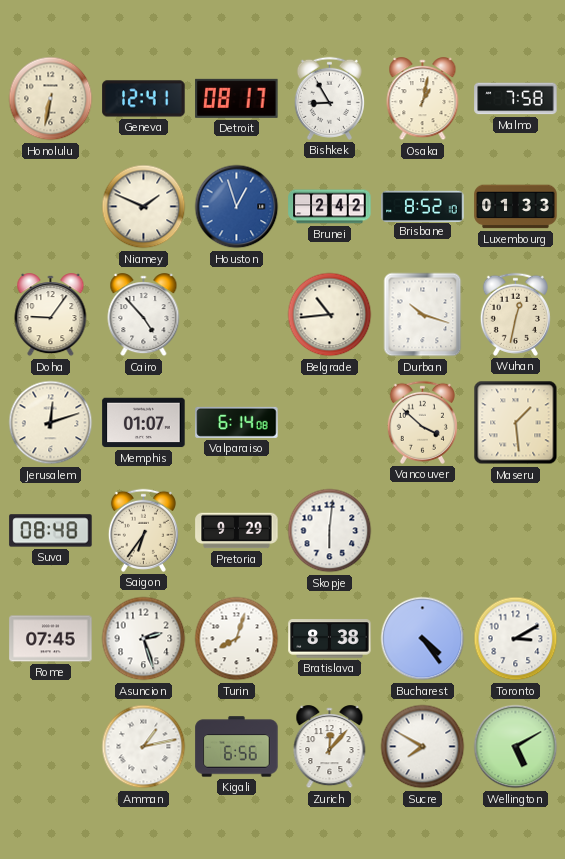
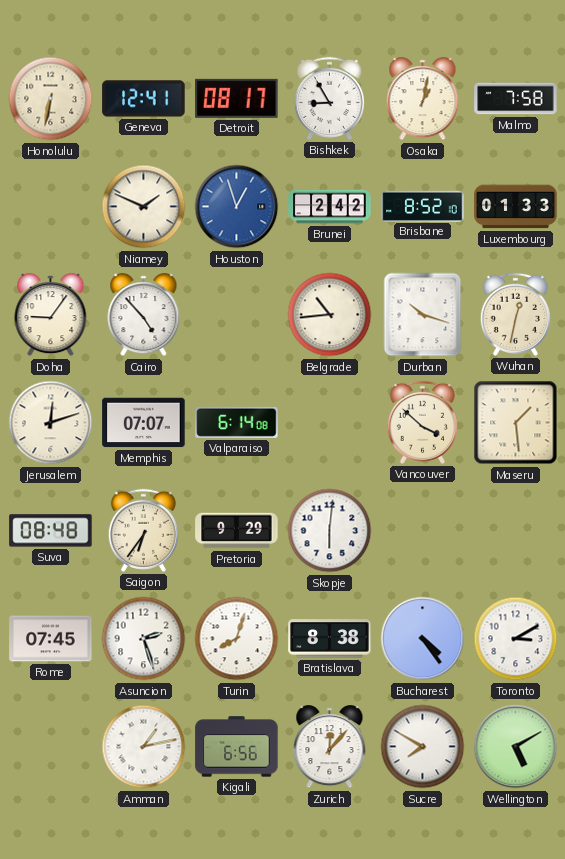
Memphis: 01:07 -> 07:07 (144, 423)
